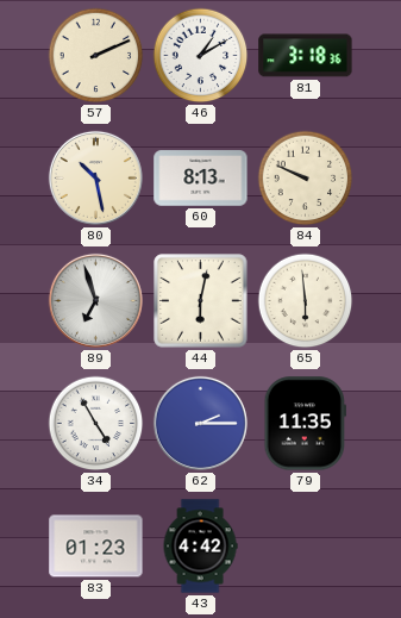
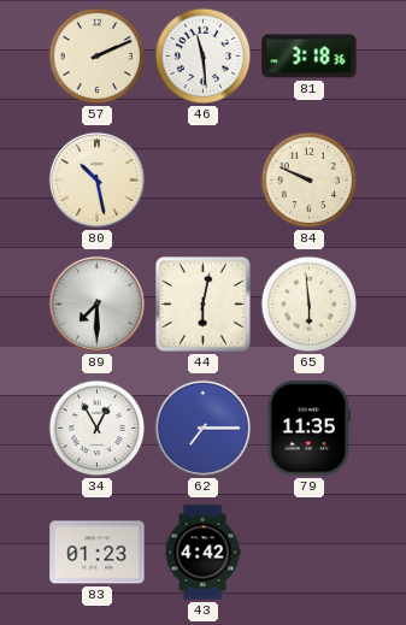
46: 1:10 -> 11:29 (204, 57)
60: 8:13 -> none (201, 179)
89: 6:57 -> 7:30 (96, 303)
34: 4:55 -> 12:55 (98, 429)
62: 2:15 -> 7:15 (202, 428)
